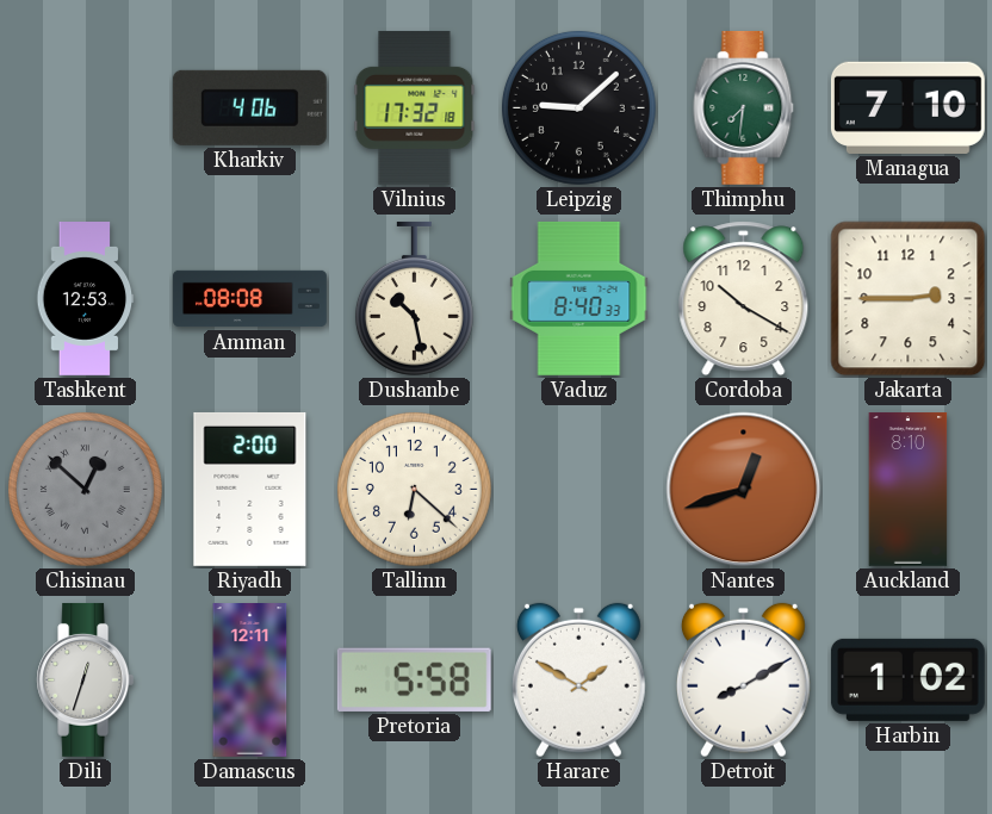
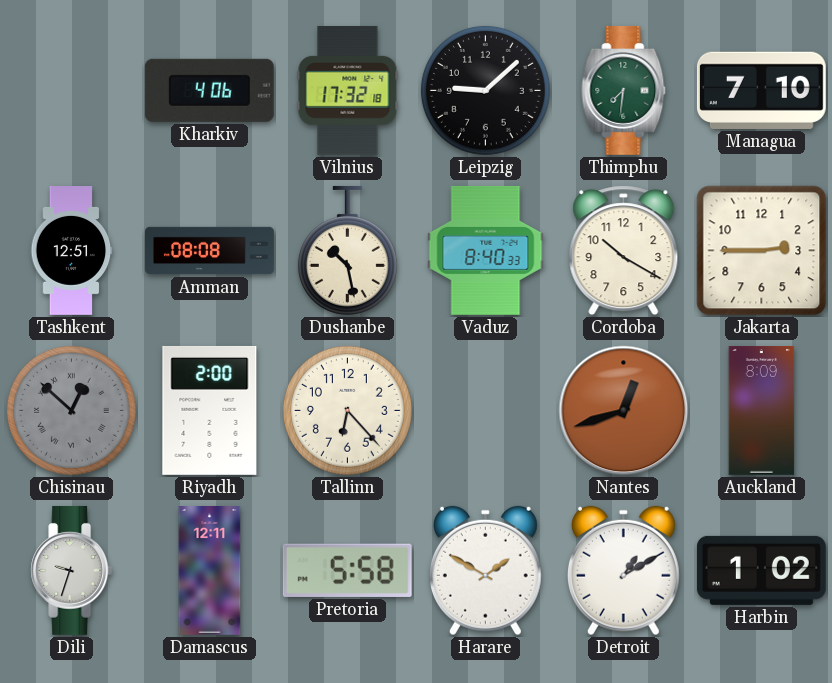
Tashkent: 12:53 -> 12:51 (72, 251)
Tallinn: 6:22 -> 6:23 (347, 410)
Auckland: 8:10 -> 8:09 (762, 411)
Dili: 12:33 -> 9:33 (72, 570)
Detroit: 8:10 -> 1:10 (623, 571)
